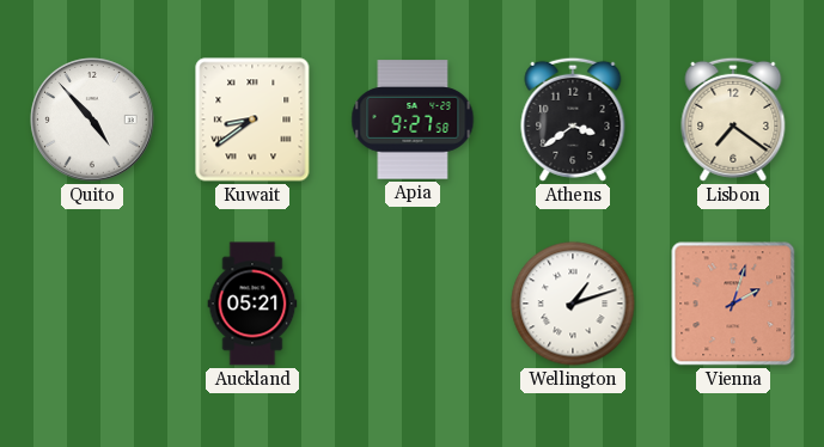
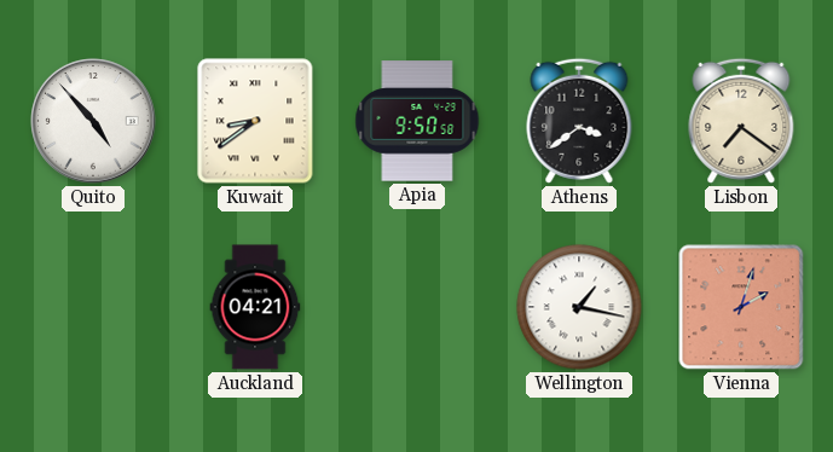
Apia: 9:27 -> 9:50 (417, 121)
Auckland: 05:21 -> 04:21 (255, 307)
Wellington: 1:12 -> 1:17 (579, 307)
